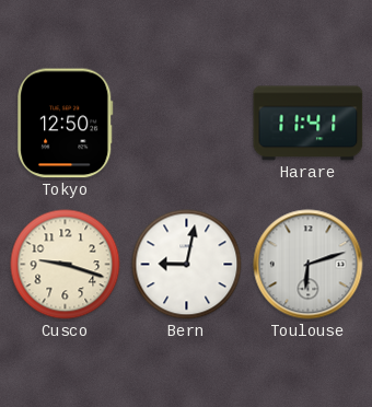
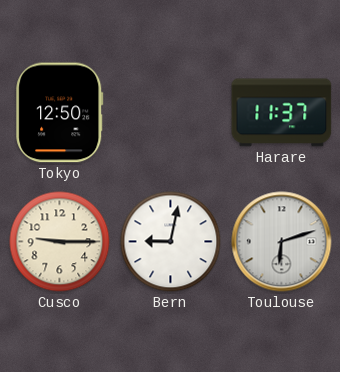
Harare: 11:41 -> 11:37 (282, 113)
Cusco: 9:18 -> 9:15 (60, 242)
